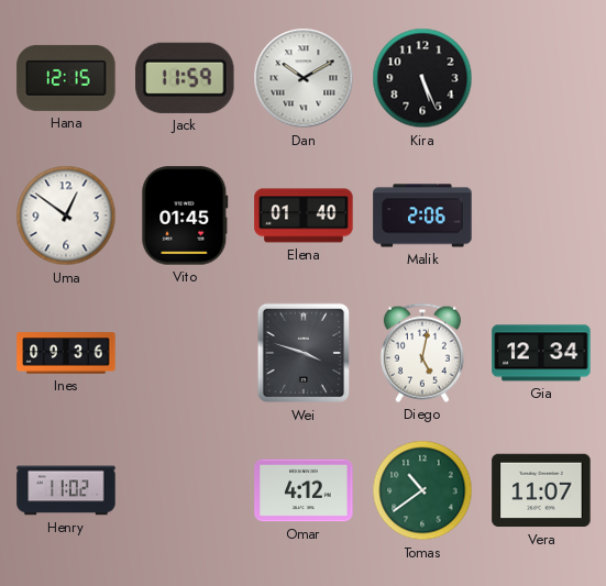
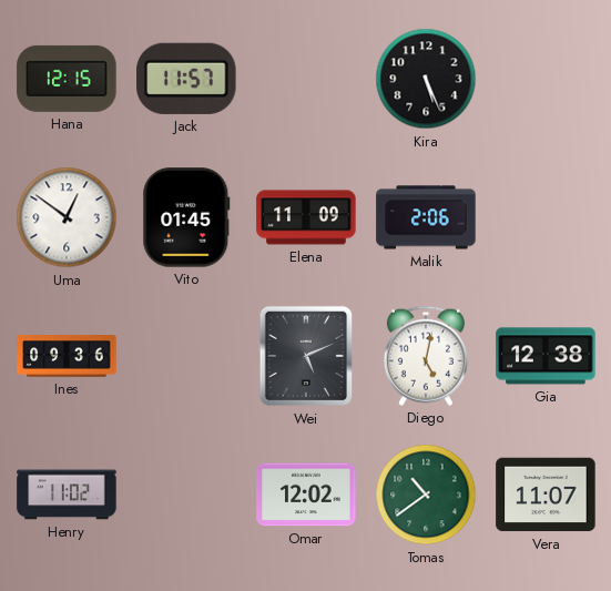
Jack: 11:59 -> 11:57 (186, 79)
Dan: 10:10 -> none (304, 78)
Elena: 01:40 -> 11:09 (306, 217)
Wei: 3:48 -> 5:11 (306, 356)
Gia: 12:34 -> 12:38 (546, 356)
Omar: 4:12 -> 12:02 (306, 495)
